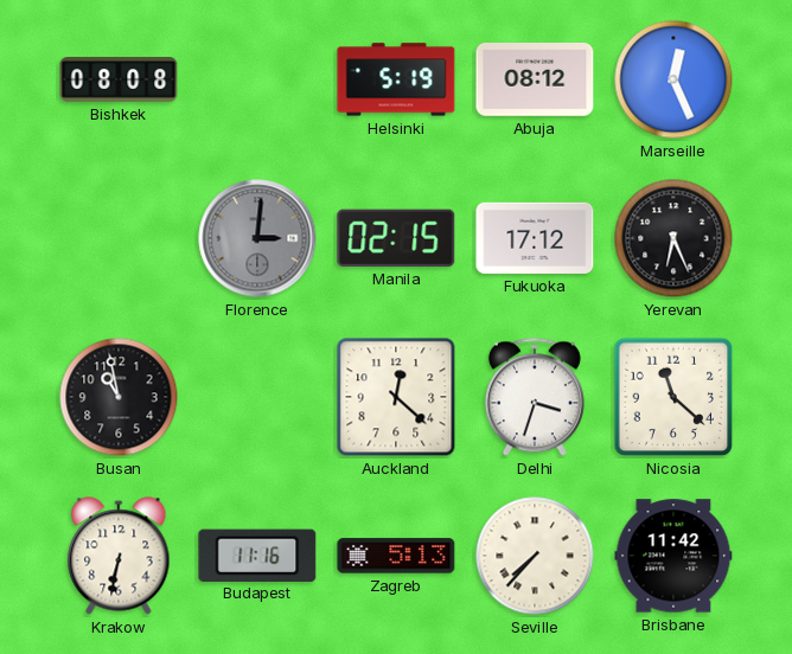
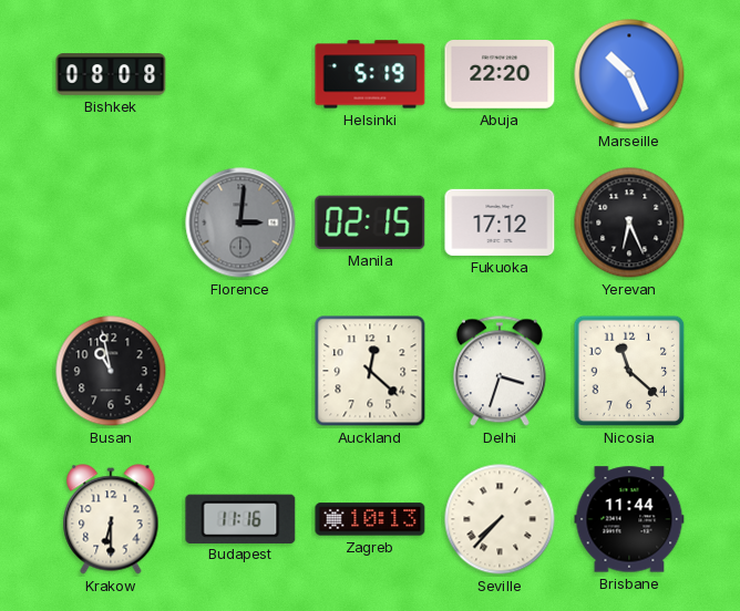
Abuja: 08:12 -> 22:20 (500, 75)
Marseille: 12:26 -> 10:26 (629, 74)
Krakow: 6:32 -> 6:30 (111, 519)
Zagreb: 5:13 -> 10:13 (370, 519)
Brisbane: 11:42 -> 11:44 (629, 519)
